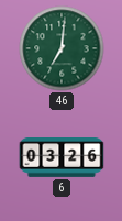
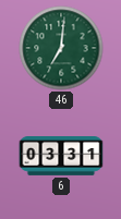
6: 03:26 -> 03:31 (61, 157)
